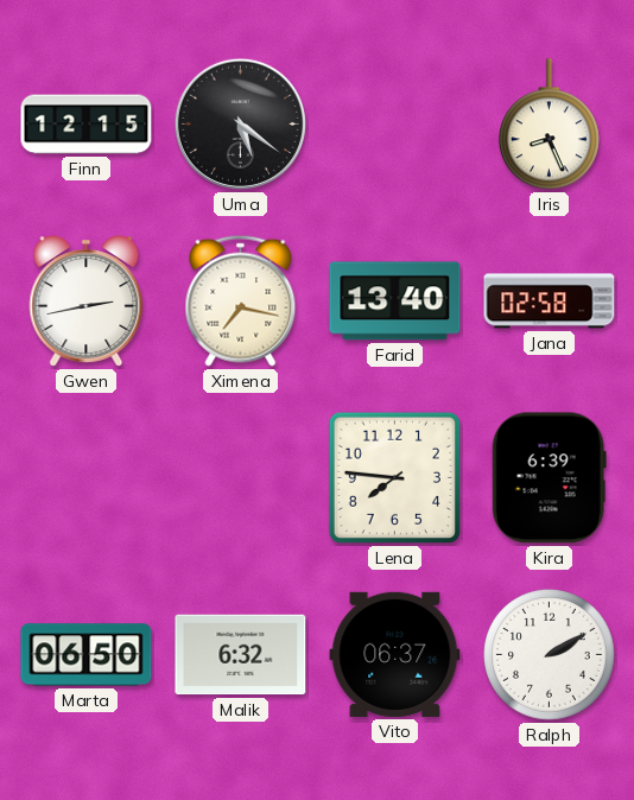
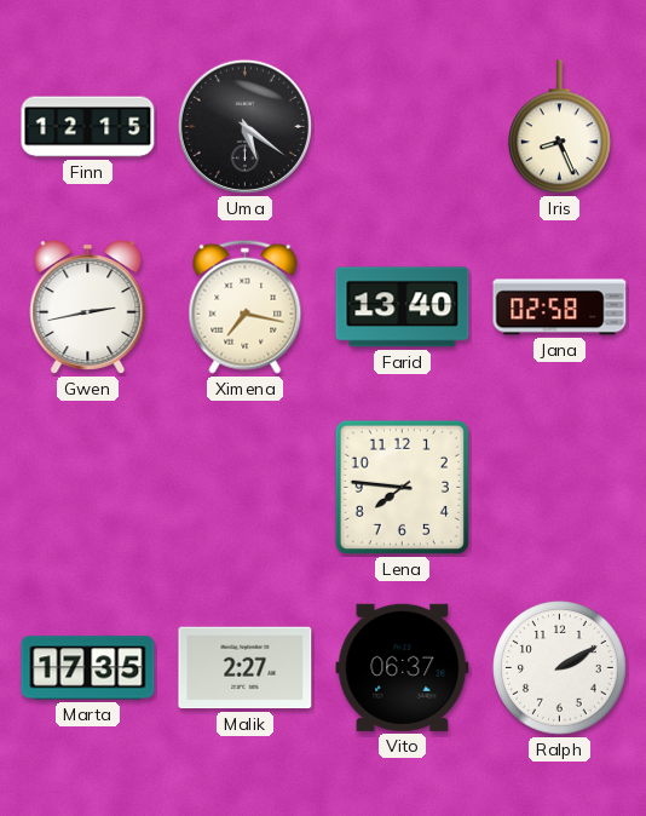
Kira: 6:39 -> none (549, 478)
Marta: 06:50 -> 17:35 (88, 668)
Malik: 6:32 -> 2:27 (246, 668)
